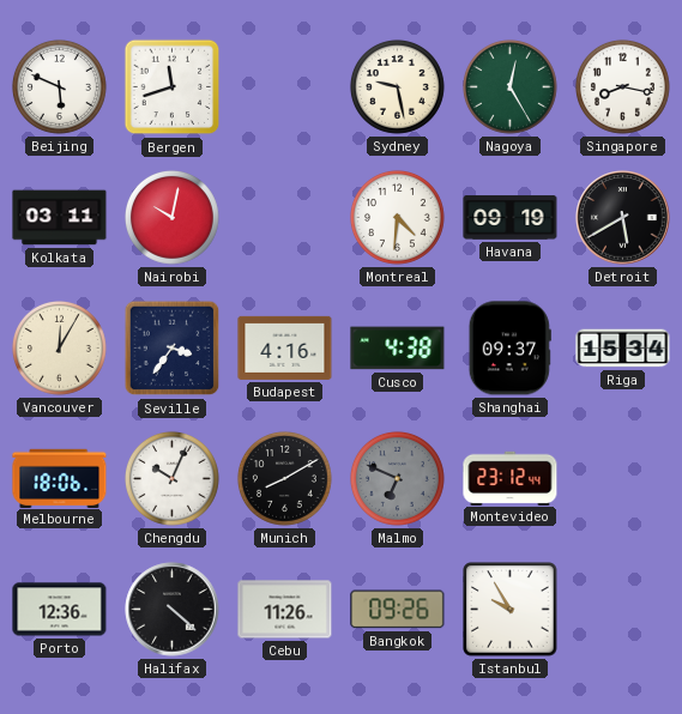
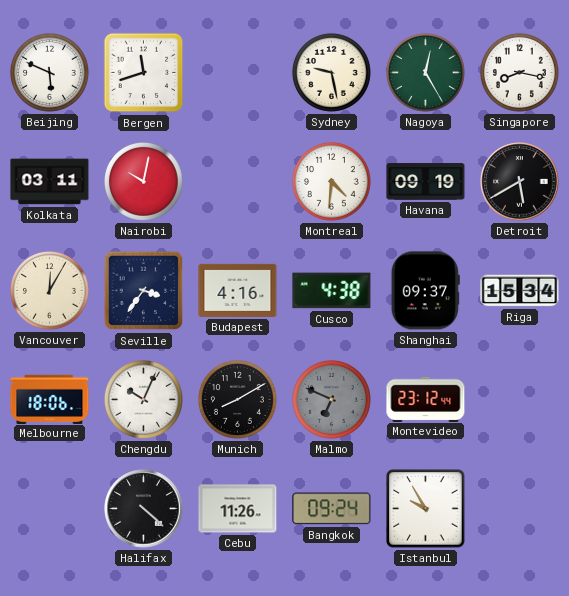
Porto: 12:36 -> none (60, 610)
Bangkok: 09:26 -> 09:24 (332, 509)
